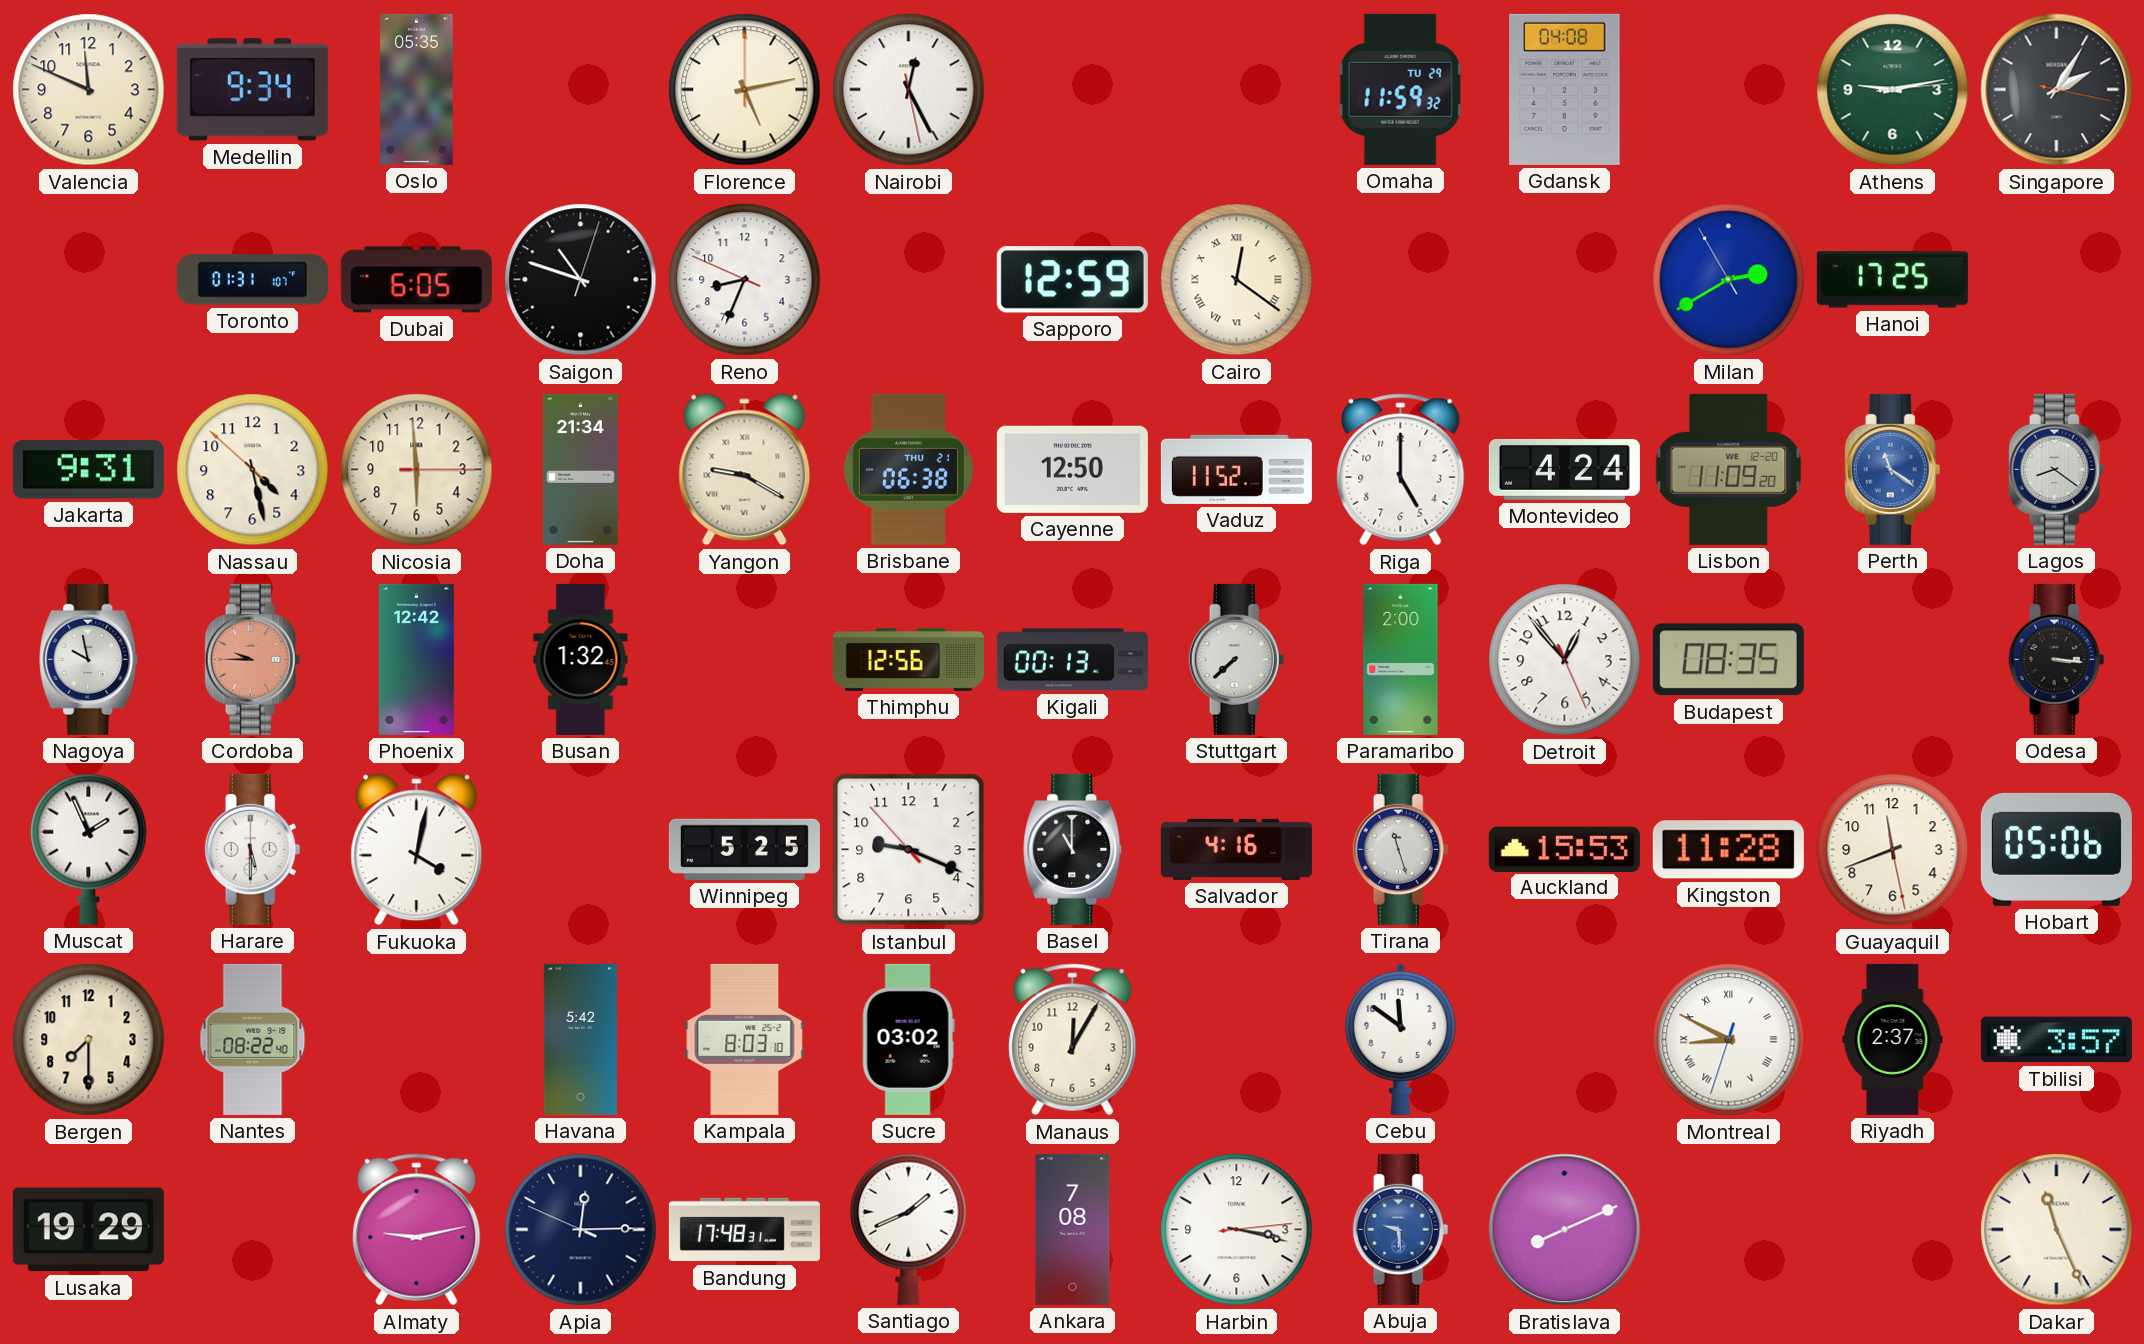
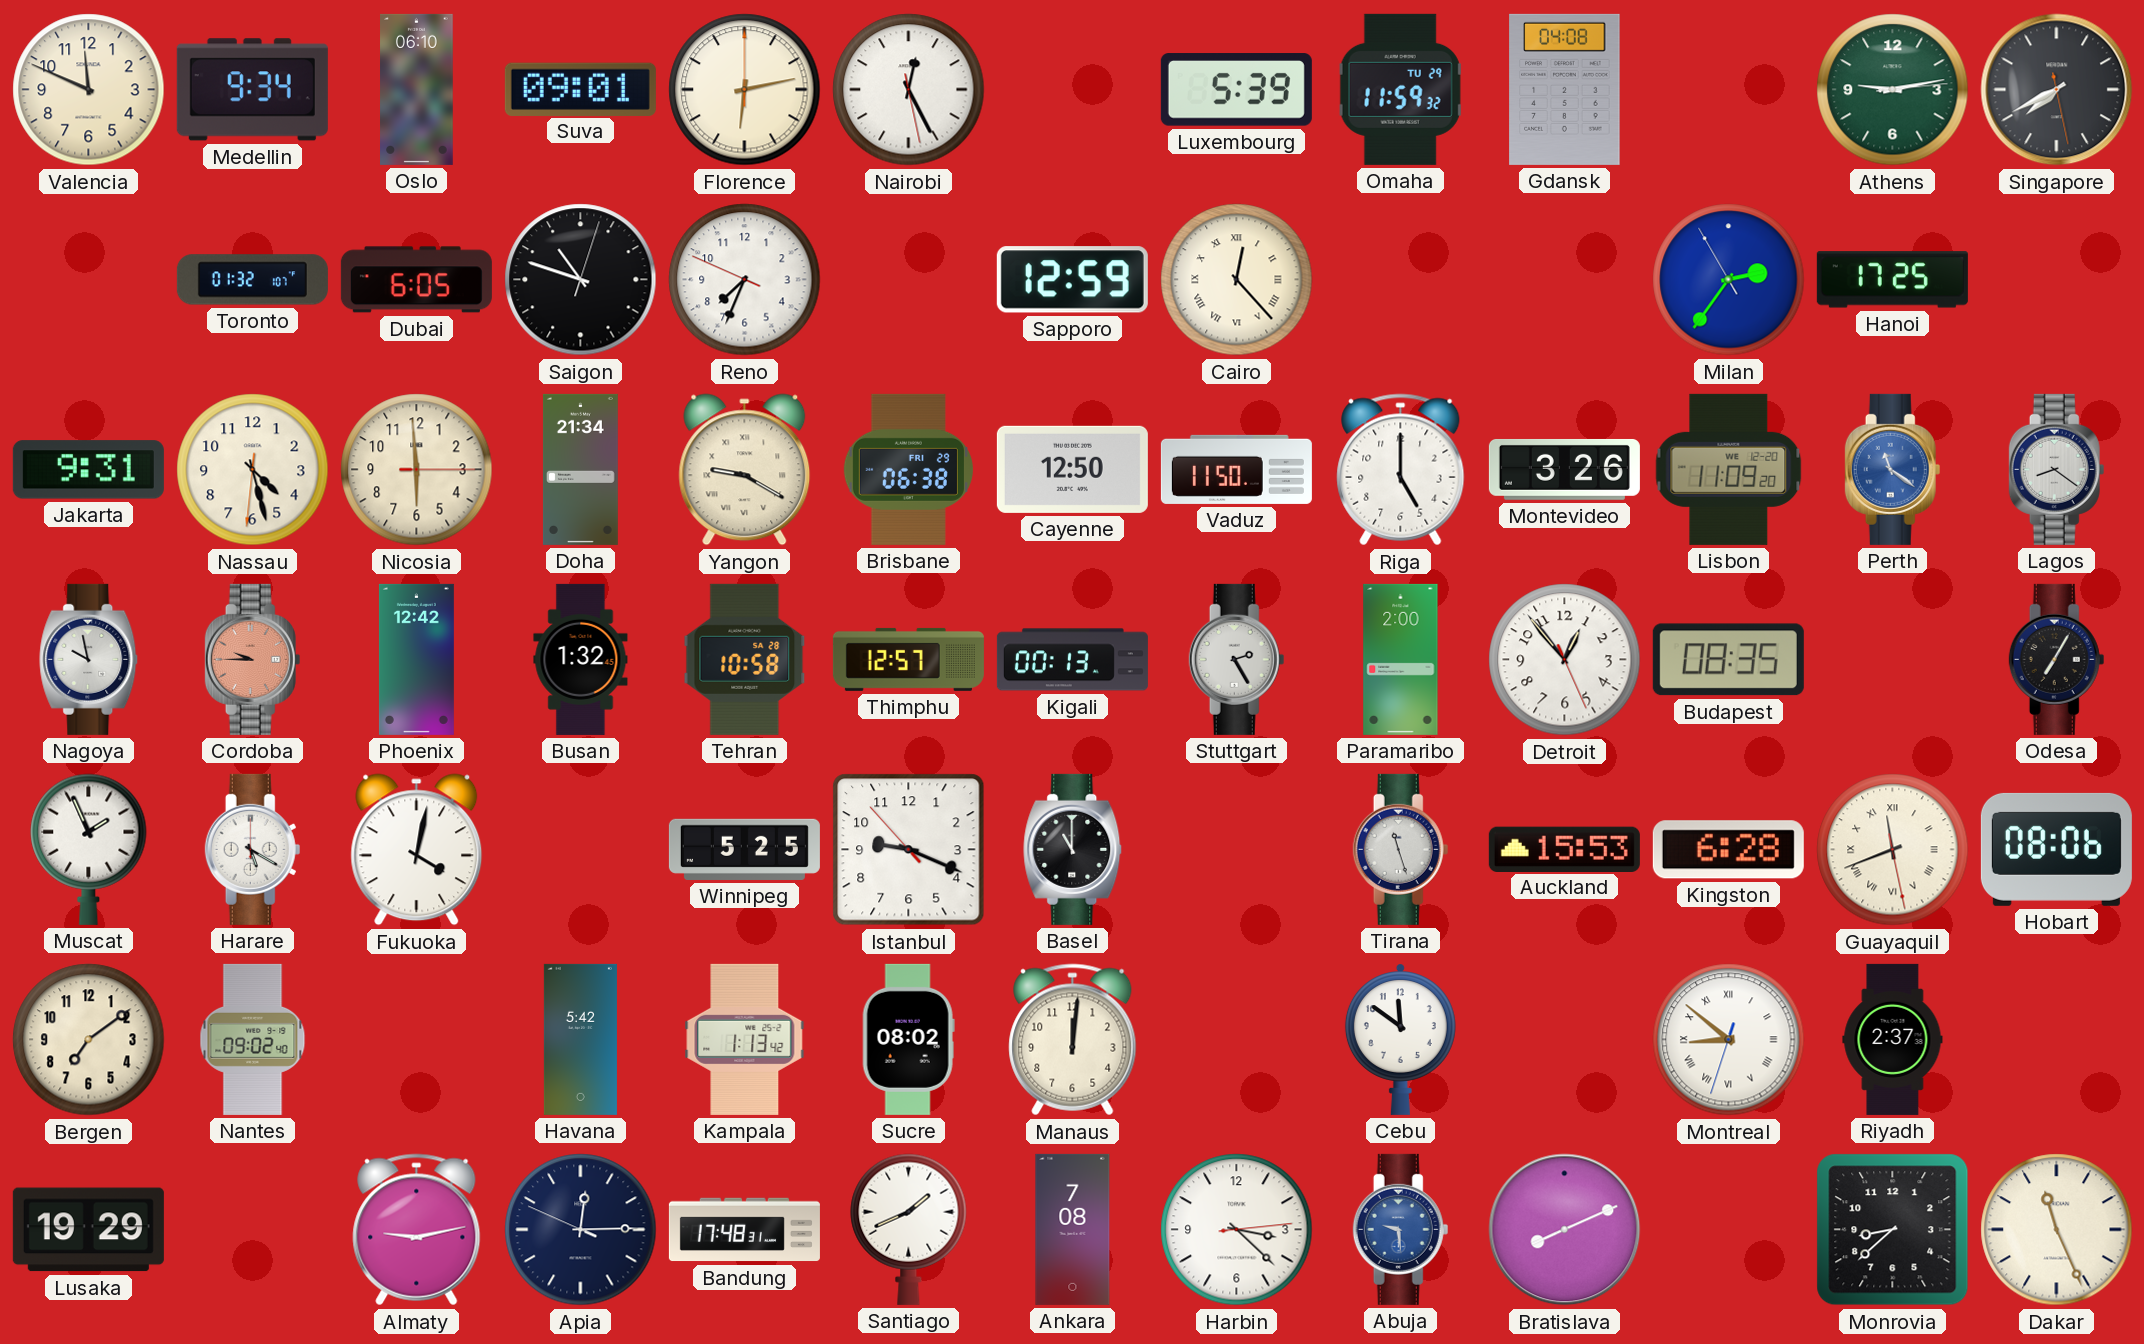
Oslo: 05:35 -> 06:10 (417, 89)
Suva: none -> 09:01 (580, 89)
Florence: 5:13 -> 6:13 (745, 90)
Luxembourg: none -> 5:39 (1236, 90)
Singapore: 2:05 -> 7:40 (2057, 90)
Toronto: 01:31 -> 01:32 (252, 280)
Reno: 8:33 -> 7:33 (745, 280)
Cairo: 12:21 -> 12:23 (1237, 280)
Milan: 2:39 -> 2:35 (1729, 280)
Nassau: 4:27:52 -> 4:27:31 (253, 470)
Brisbane date: THU 21 -> FRI 29 (908, 469)
Vaduz: 11:52 -> 11:50 (1236, 469)
Montevideo: 4:24 -> 3:26 (1564, 469)
Tehran: none -> 10:58 (745, 659)
Thimphu: 12:56 -> 12:57 (908, 659)
Stuttgart: 7:38 -> 2:25 (1237, 659)
Odesa: 3:16 -> 7:05 (2057, 659)
Harare: 5:30 -> 5:20 (253, 849)
Salvador: 4:16 -> none (1236, 849)
Kingston: 11:28 -> 6:28 (1728, 850)
Guayaquil numerals: Arabic -> Roman (1893, 850)
Hobart: 05:06 -> 08:06 (2056, 849)
Bergen: 7:30 -> 7:09 (89, 1040)
Nantes: 08:22 -> 09:02 (253, 1039)
Kampala: 8:03 -> 1:13 (745, 1039)
Sucre: 03:02 -> 08:02 (908, 1039)
Manaus: 12:05 -> 12:01 (1073, 1040)
Montreal: 8:49 -> 8:51 (1729, 1040)
Tbilisi: 3:57 -> none (2056, 1040)
Harbin: 3:17 -> 3:22 (1237, 1230)
Monrovia: none -> 8:38 (1893, 1230)
